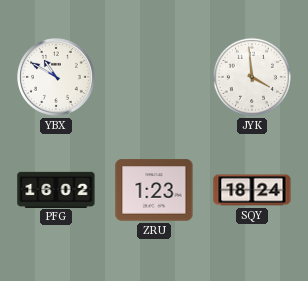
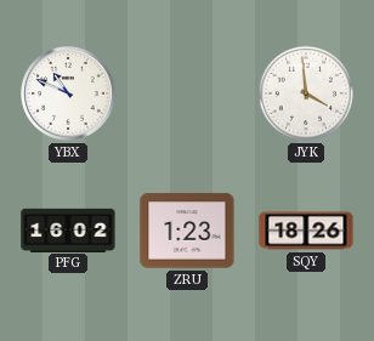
YBX: 10:50 -> 10:49 (69, 95)
SQY: 18:24 -> 18:26 (306, 231)
